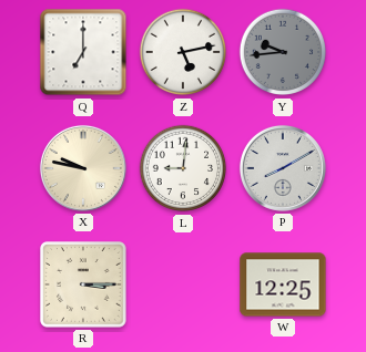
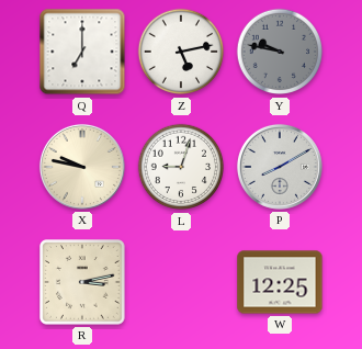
Y: 9:44 -> 9:47 (280, 52)
L: 9:01 -> 9:03 (181, 167)
R: 3:15 -> 3:13 (83, 283)
